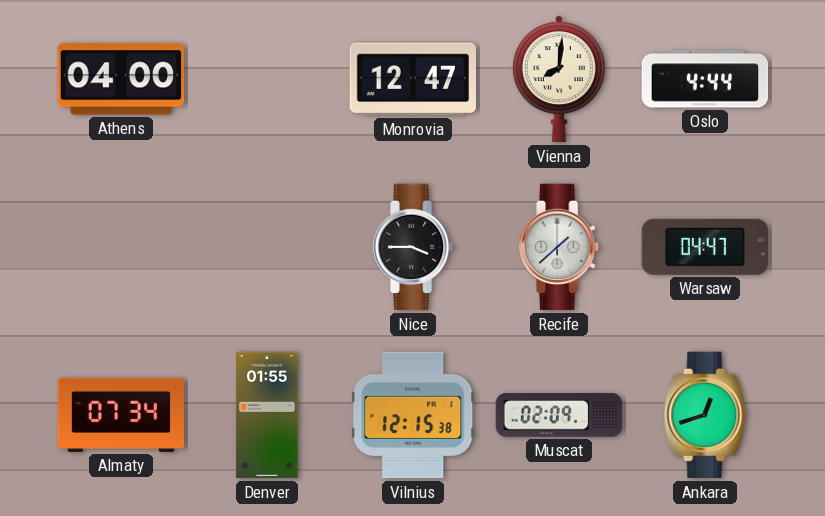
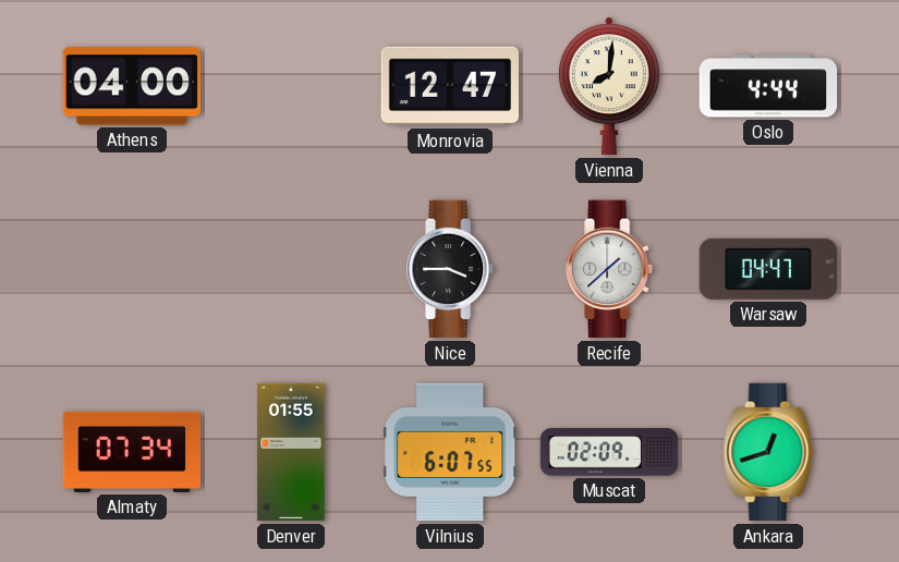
Vilnius: 12:15 -> 6:07 (450, 452)
